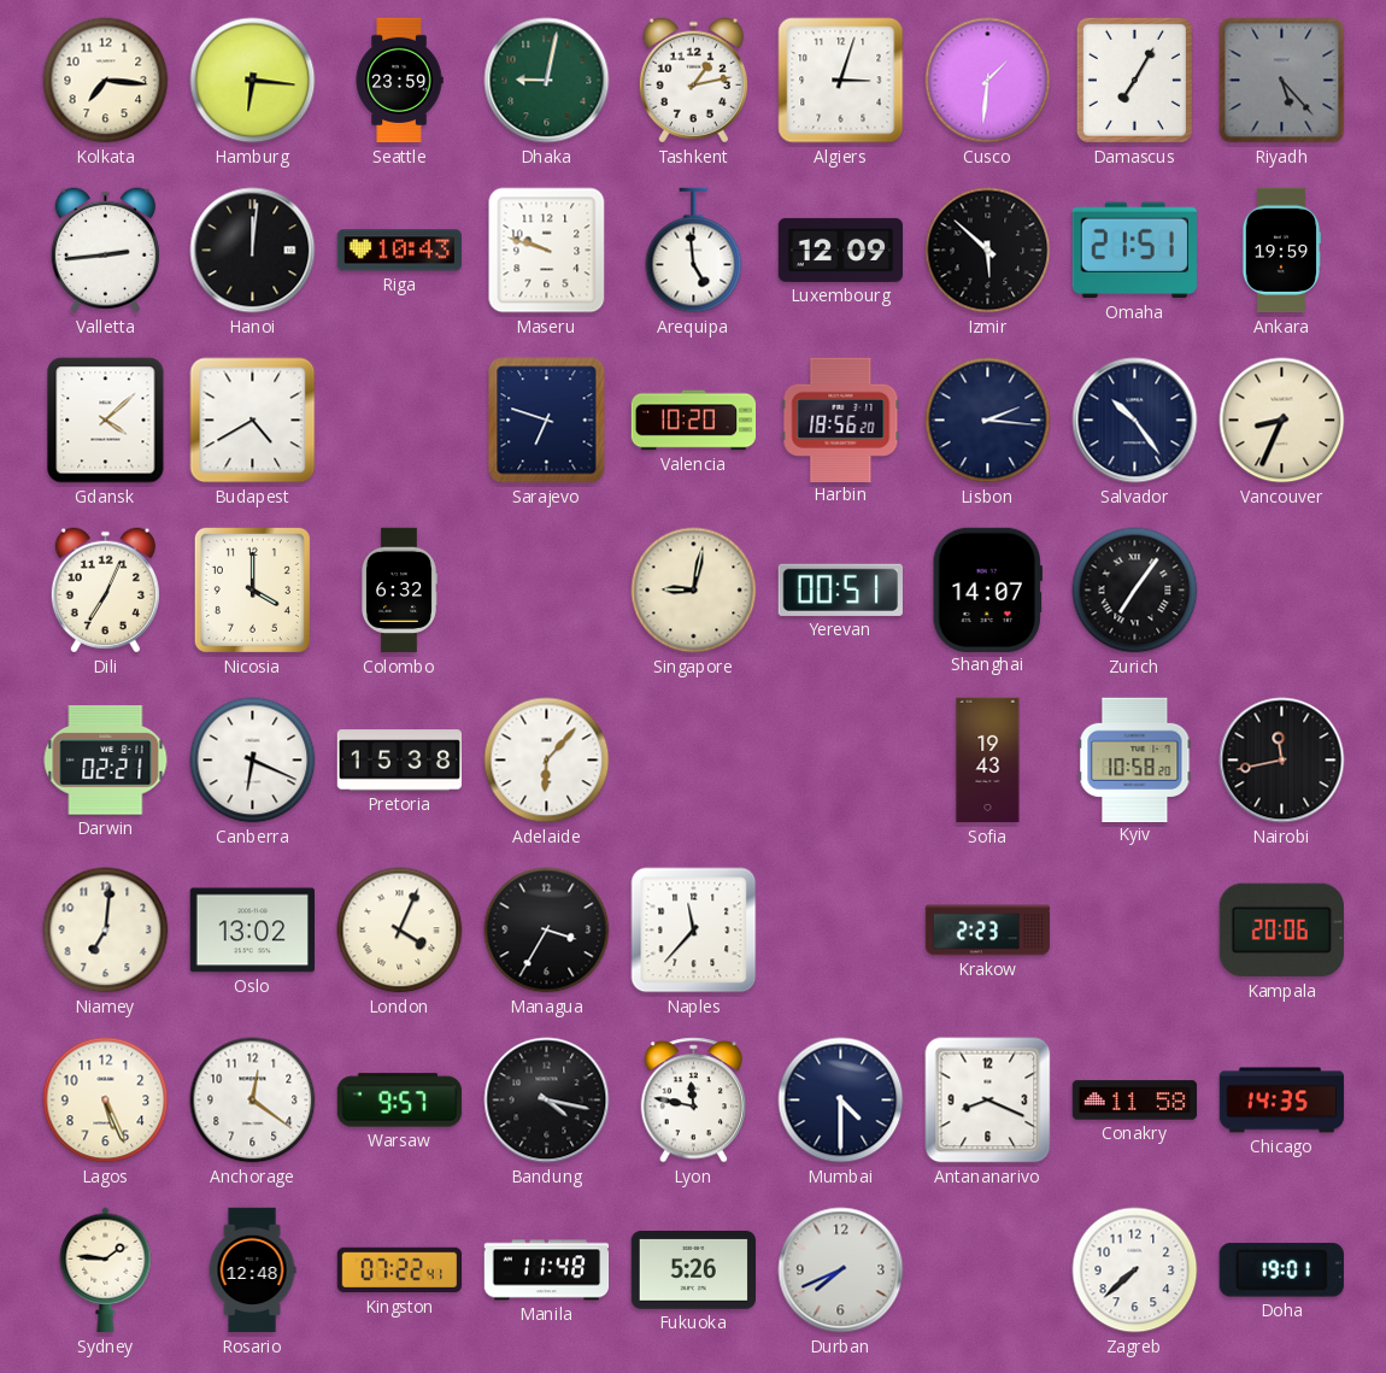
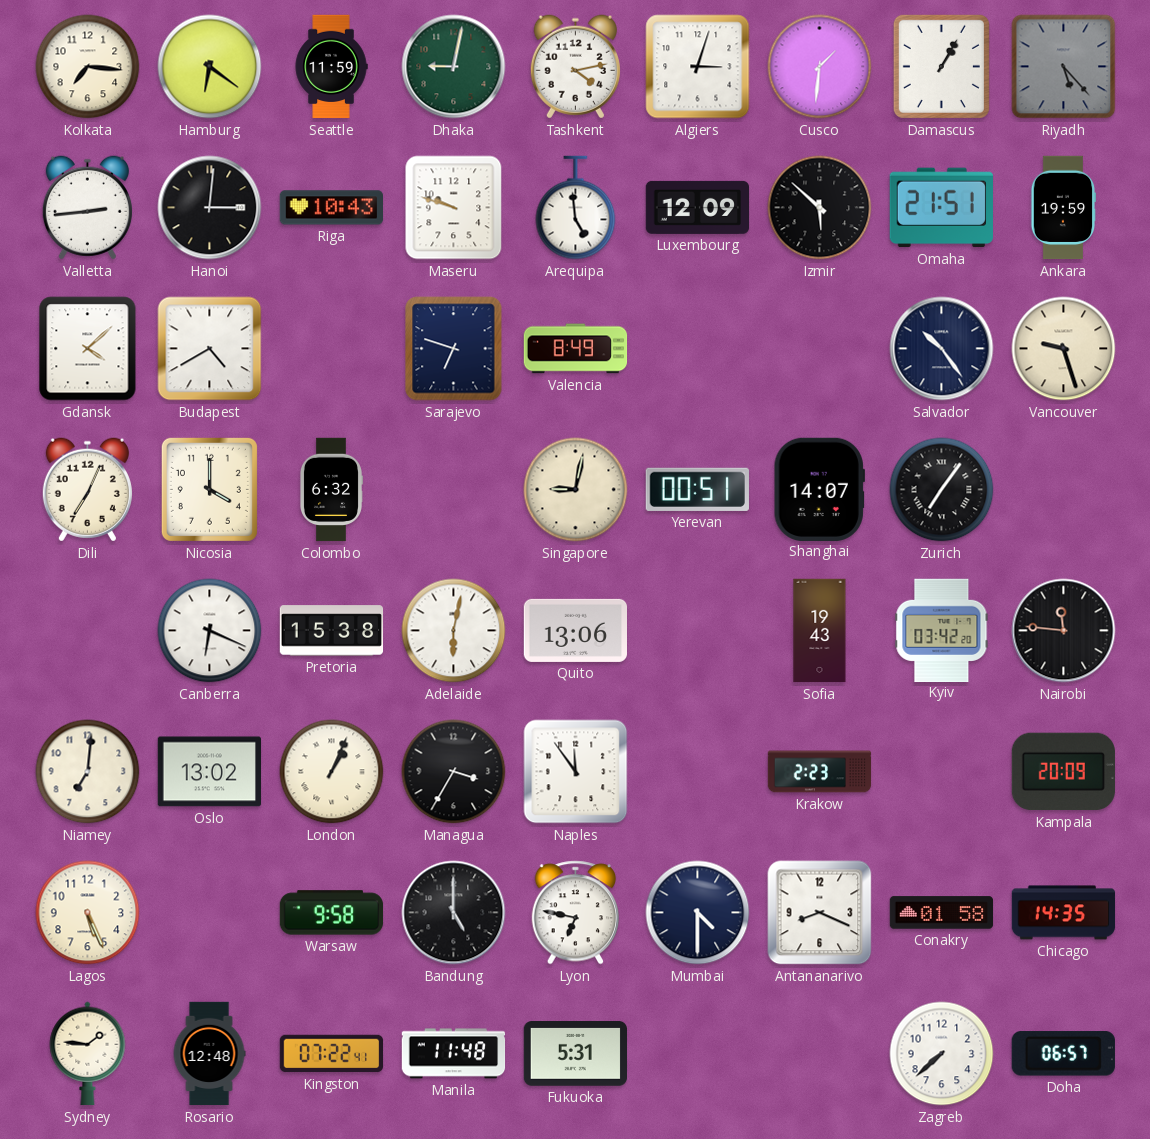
Hamburg: 6:16 -> 6:21 (210, 67)
Seattle: 23:59 -> 11:59 (331, 67)
Tashkent: 1:13 -> 4:13 (575, 67)
Damascus: 7:05 -> 1:05 (941, 66)
Hanoi: 12:01 -> 3:01 (210, 208)
Valencia: 10:20 -> 8:49 (576, 349)
Harbin: 18:56 -> none (841, 419)
Lisbon: 2:16 -> none (988, 421)
Vancouver: 8:34 -> 9:27 (1064, 349)
Darwin: 02:21 -> none (106, 761)
Adelaide: 6:07 -> 6:02 (454, 631)
Quito: none -> 13:06 (575, 630)
Kyiv: 10:58 -> 03:42 (942, 630)
Nairobi: 11:43 -> 11:46 (1064, 631)
London: 4:04 -> 1:04 (332, 772)
Naples: 11:37 -> 11:54 (576, 772)
Kampala: 20:06 -> 20:09 (1063, 772)
Anchorage: 12:21 -> none (253, 1101)
Warsaw: 9:57 -> 9:58 (332, 913)
Bandung: 4:17 -> 5:00 (454, 913)
Lyon: 11:47 -> 6:47 (576, 913)
Conakry: 11:58 -> 01:58 (942, 913)
Fukuoka: 5:26 -> 5:31 (575, 1054)
Durban: 7:41 -> none (841, 1271)
Doha: 19:01 -> 06:57 (1063, 1054)
